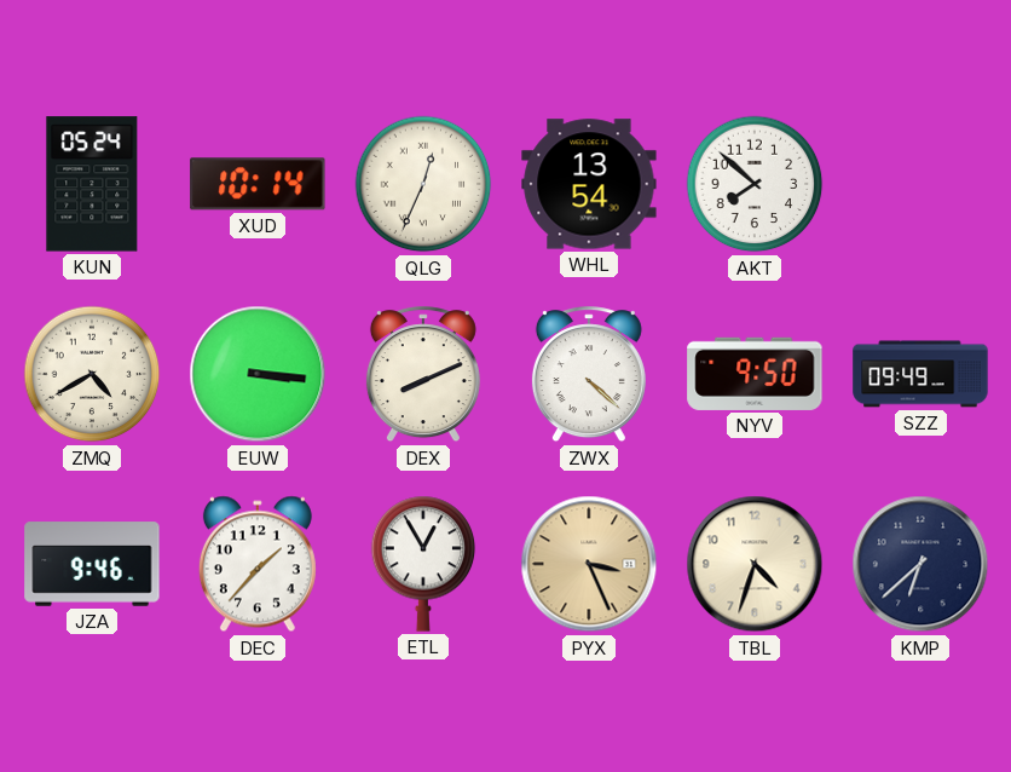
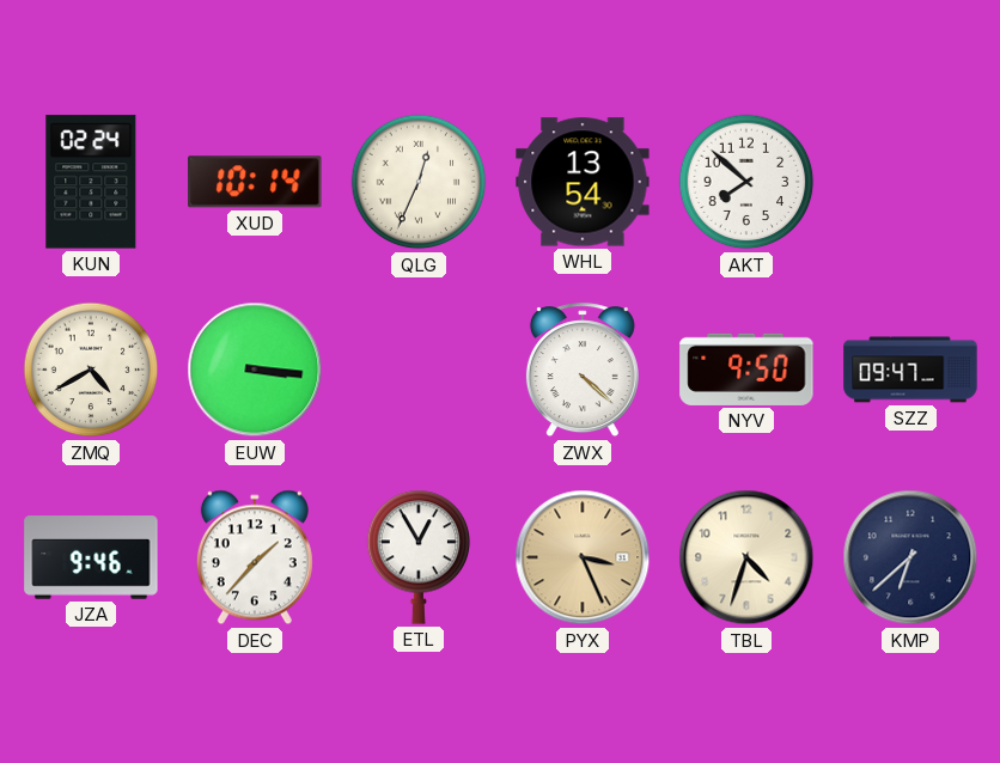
KUN: 05:24 -> 02:24 (91, 182)
DEX: 8:11 -> none (423, 375)
SZZ: 09:49 -> 09:47 (910, 370)
